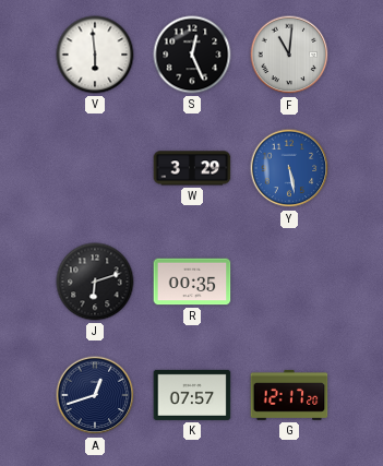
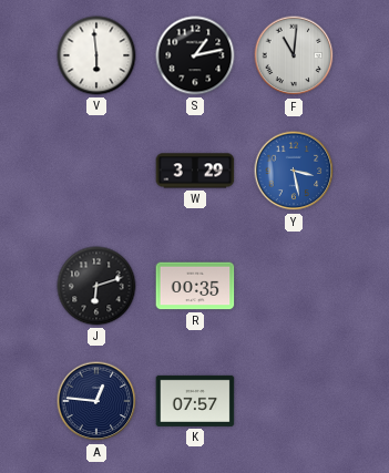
S: 12:26 -> 1:13 (195, 55)
Y: 5:28 -> 3:28 (294, 171)
A: 12:42 -> 12:46 (96, 401)
G: 12:17 -> none (289, 395)
